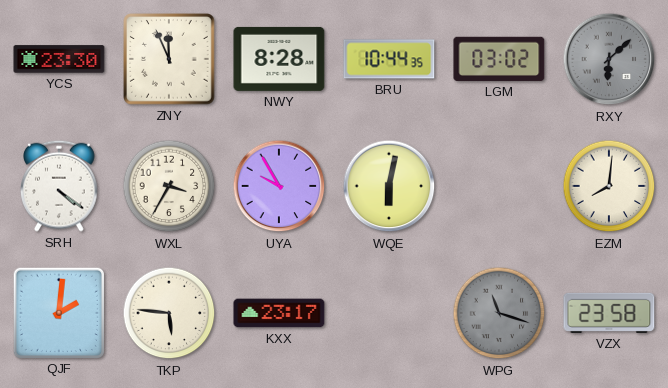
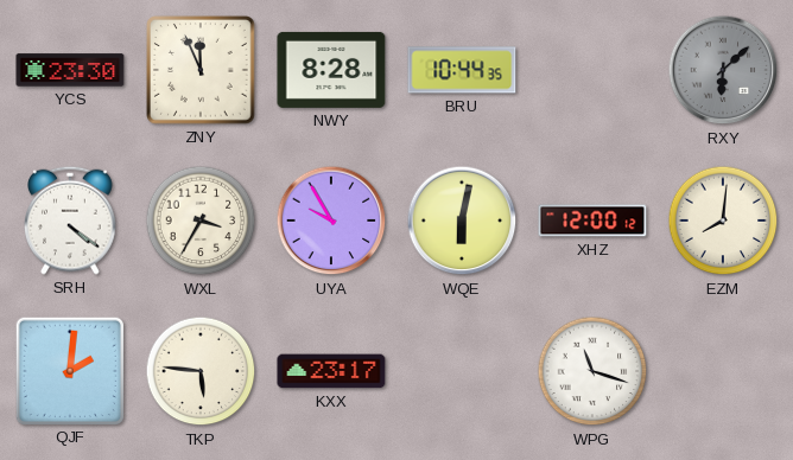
LGM: 03:02 -> none (499, 59)
XHZ: none -> 12:00 (592, 221)
WPG dial: grey -> white (592, 371)
VZX: 23:58 -> none (609, 313)
